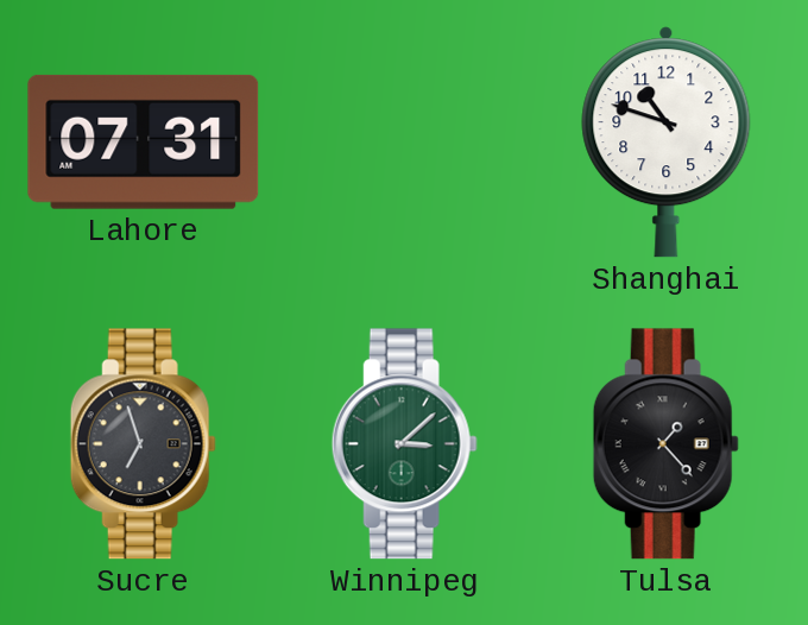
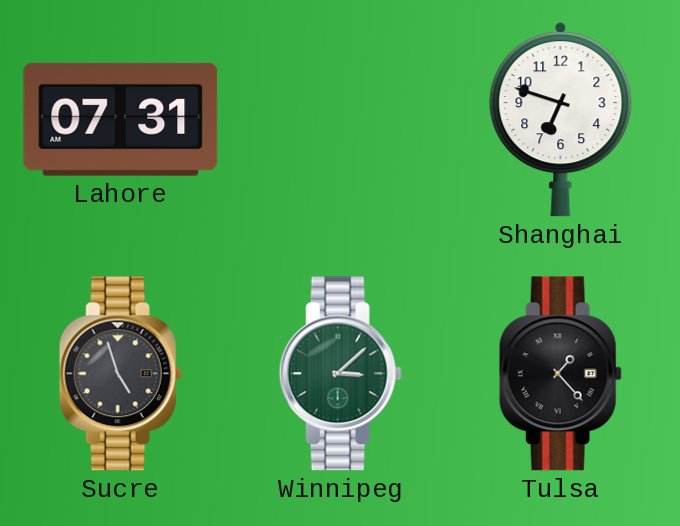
Shanghai: 10:48 -> 6:48 (561, 120)
Sucre: 6:57 -> 4:57 (120, 374)
